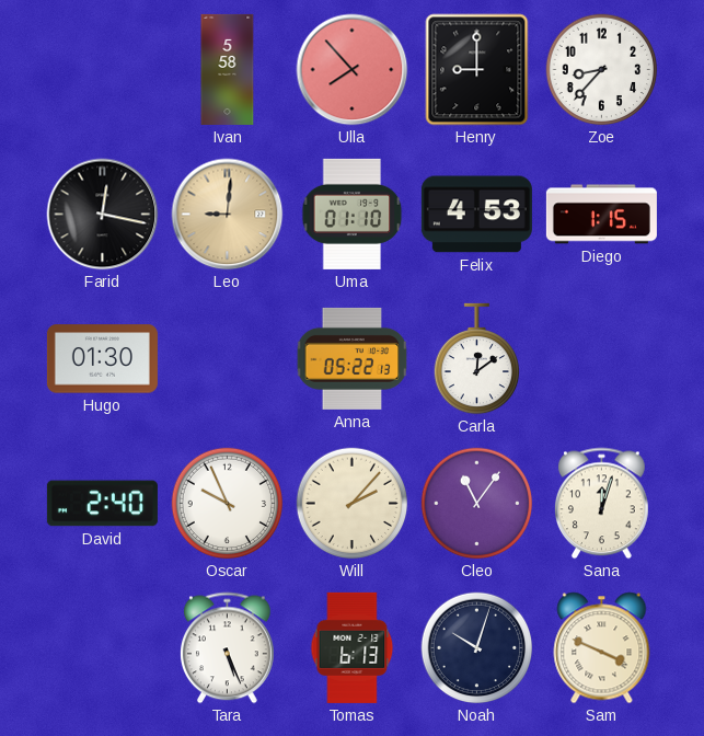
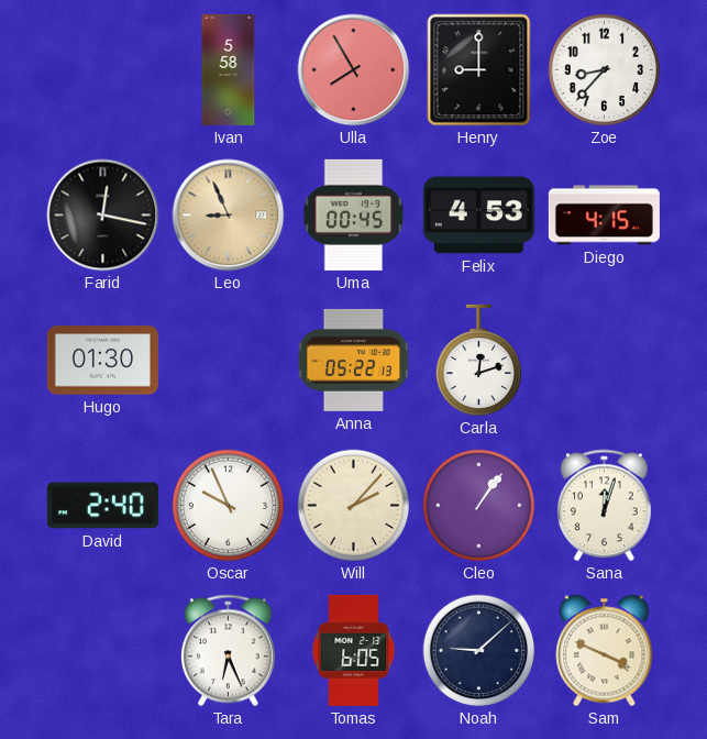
Ulla: 7:53 -> 7:55 (354, 70)
Leo: 9:01 -> 8:56 (229, 216)
Uma: 01:10 -> 00:45 (354, 214)
Diego: 1:15 -> 4:15 (604, 216)
Carla: 12:09 -> 12:12 (479, 361)
Cleo: 11:06 -> 1:06 (479, 506)
Tara: 5:26 -> 6:26 (229, 651)
Tomas: 6:13 -> 6:05 (354, 650)
Noah: 10:03 -> 9:08 (479, 651)
